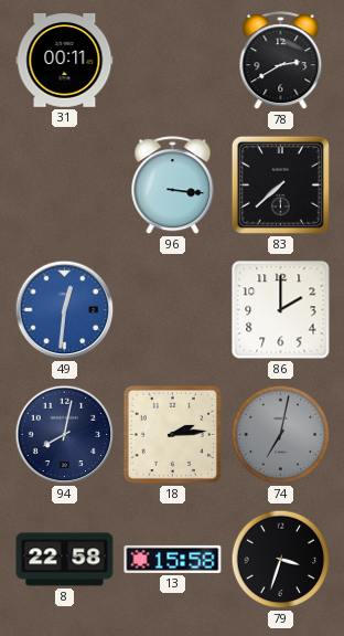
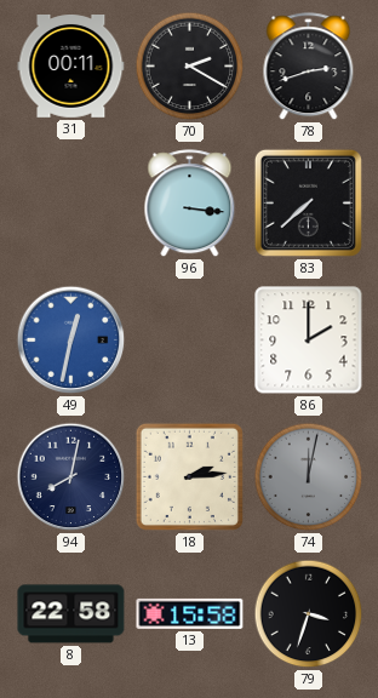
70: none -> 2:20 (190, 67)
78: 2:40 -> 2:42 (309, 67)
49: 12:31 -> 12:32 (71, 341)
74: 7:02 -> 12:02 (309, 477)
